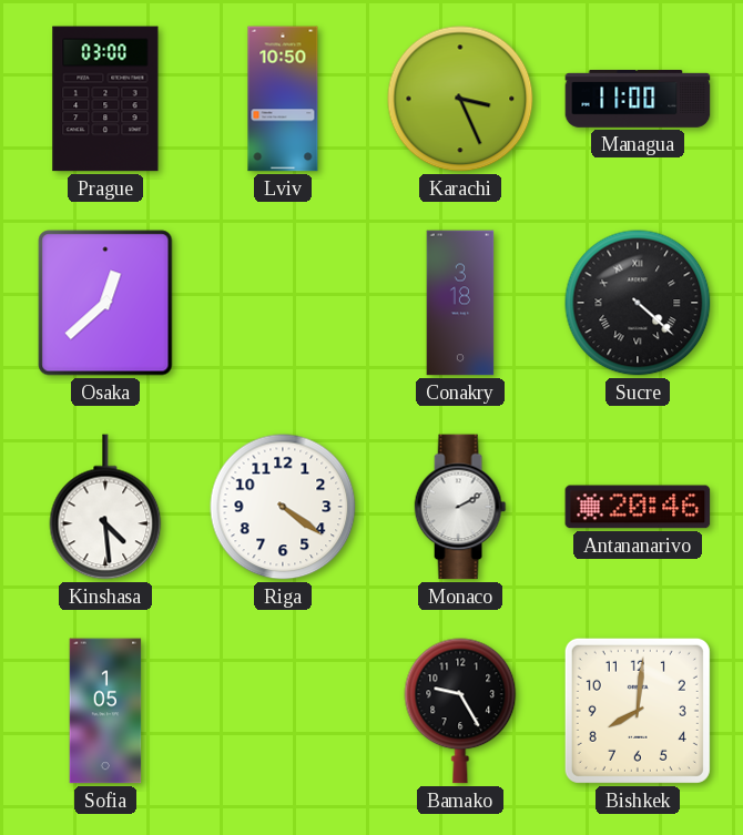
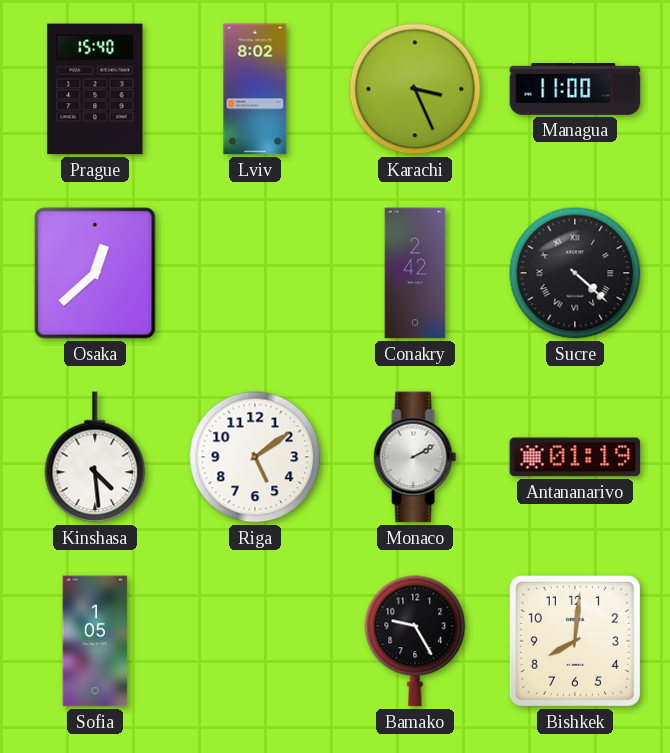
Prague: 03:00 -> 15:40 (95, 89)
Lviv: 10:50 -> 8:02 (255, 89)
Conakry: 3:18 -> 2:42 (415, 273)
Riga: 4:21 -> 5:09 (255, 457)
Antananarivo: 20:46 -> 01:19 (575, 457)
